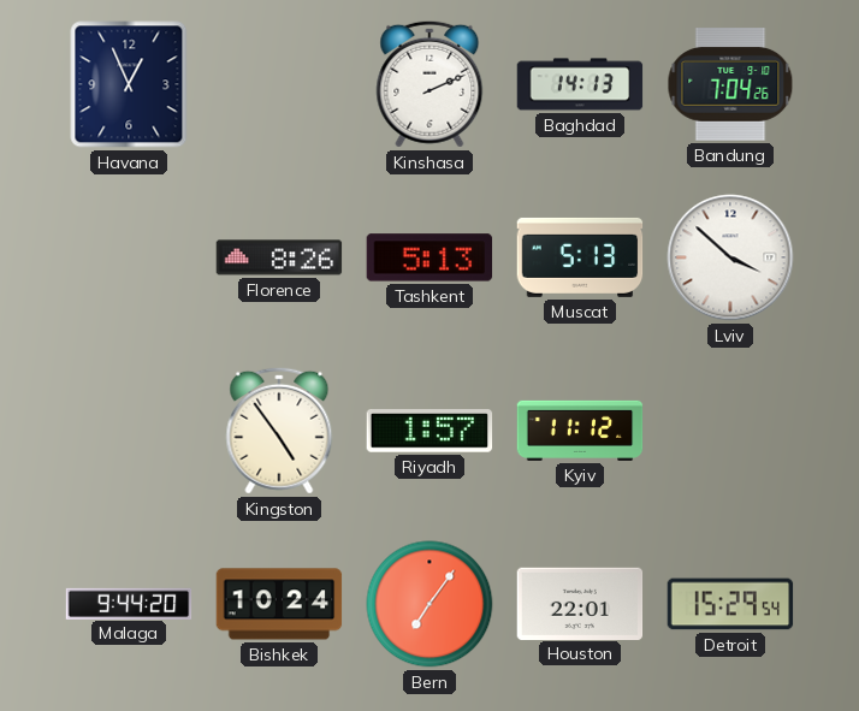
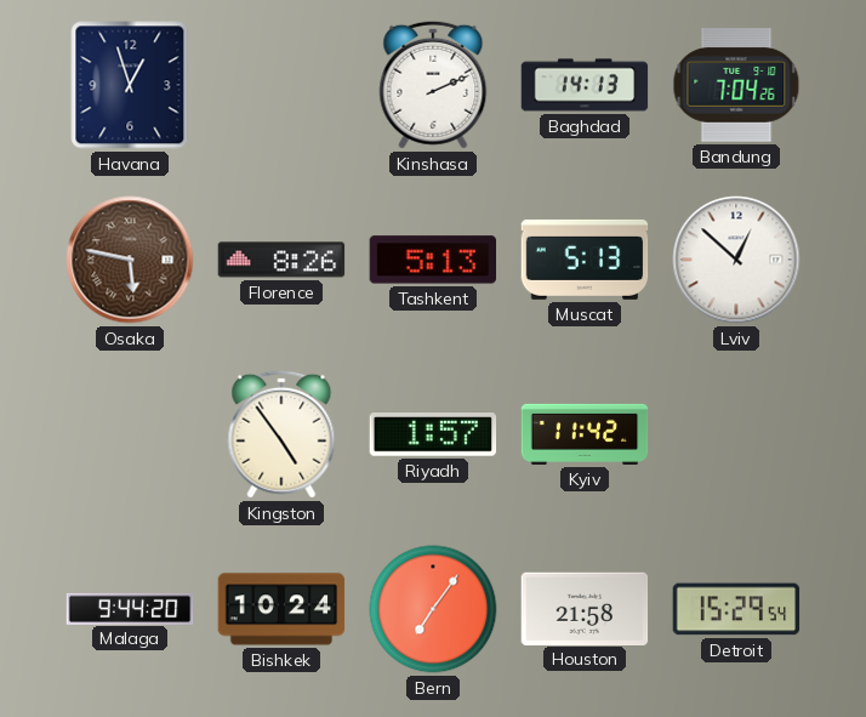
Havana: 12:56 -> 12:57 (130, 85)
Osaka: none -> 5:47 (130, 260)
Lviv: 3:52 -> 12:52 (736, 260)
Kyiv: 11:12 -> 11:42 (585, 434)
Houston: 22:01 -> 21:58 (585, 608)
